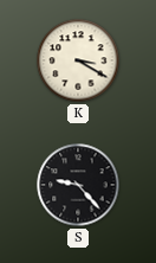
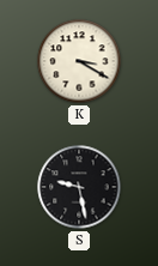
S: 9:23 -> 9:28 (79, 187)
